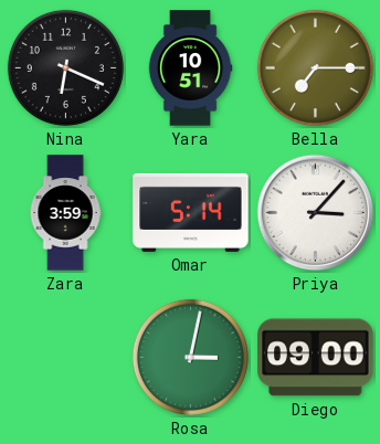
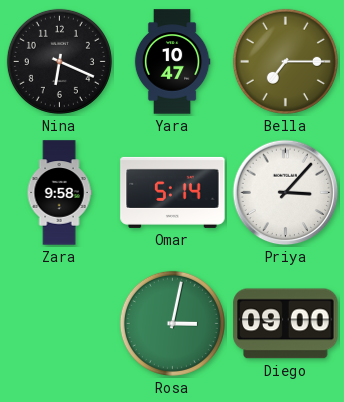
Yara: 10:51 -> 10:47 (172, 62)
Zara: 3:59 -> 9:58 (59, 193)
